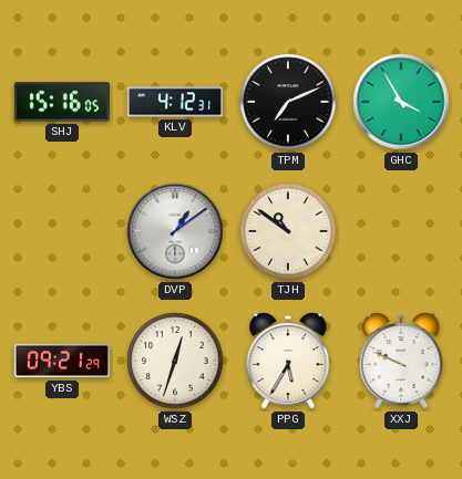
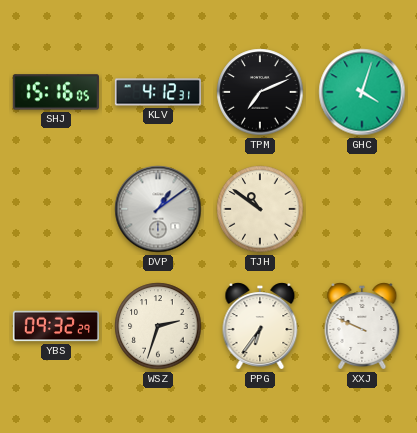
GHC: 3:55 -> 4:03 (362, 92)
YBS: 09:21 -> 09:32 (55, 326)
WSZ: 12:33 -> 2:33 (158, 326)
PPG: 5:35 -> 6:36 (260, 326)
